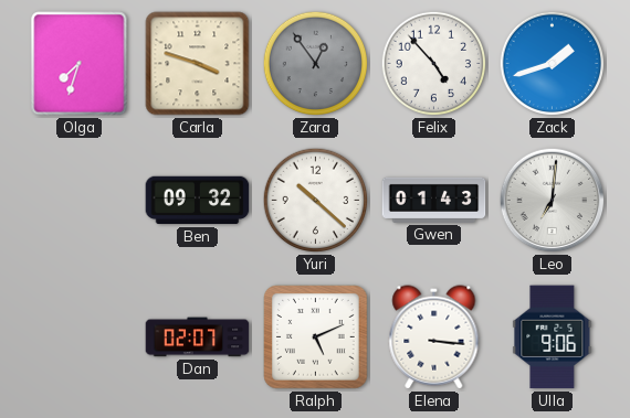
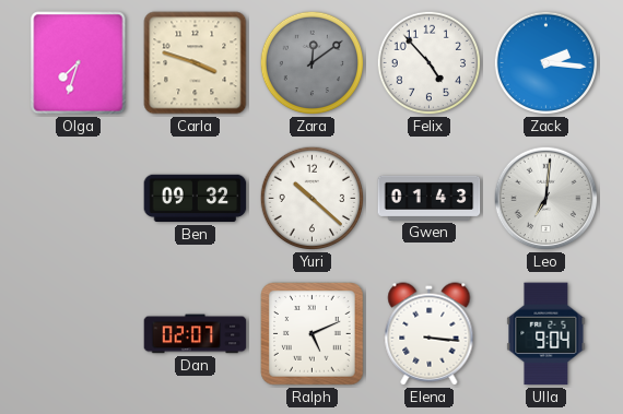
Zara: 12:54 -> 12:09 (313, 63)
Zack: 1:42 -> 2:16 (546, 63)
Ulla: 9:06 -> 9:04 (546, 334)
